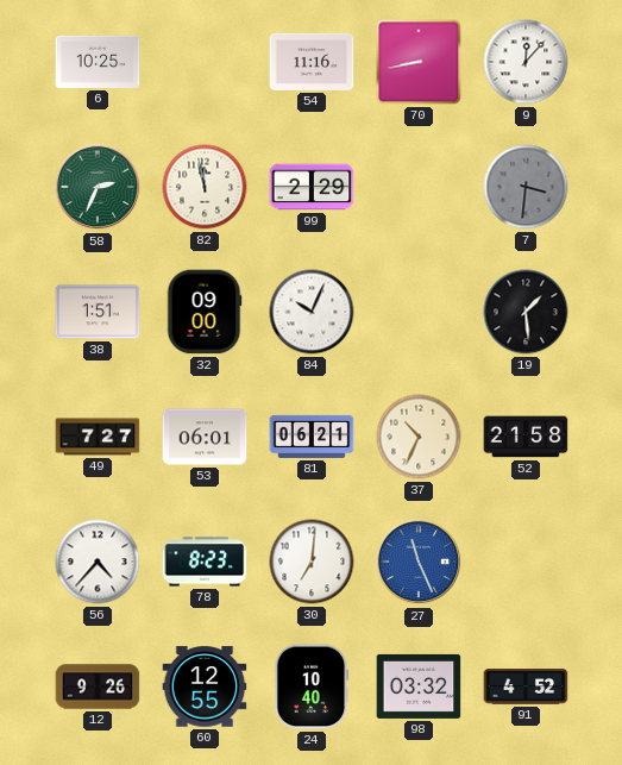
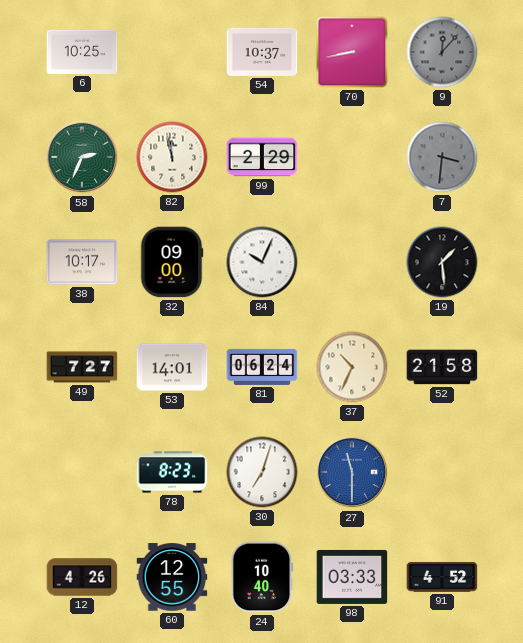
54: 11:16 -> 10:37 (262, 52)
9 dial: white -> grey (442, 52)
38: 1:51 -> 10:17 (82, 262)
53: 06:01 -> 14:01 (172, 367)
81: 06:21 -> 06:24 (262, 367)
56: 4:37 -> none (98, 562)
30: 7:01 -> 7:03 (262, 472)
27: 11:26 -> 11:30 (352, 472)
12: 9:26 -> 4:26 (82, 577)
98: 03:32 -> 03:33 (352, 577)
